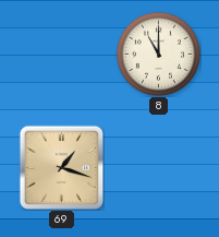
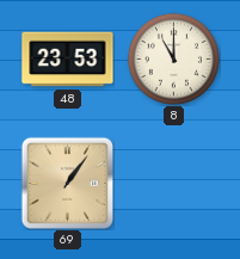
48: none -> 23:53 (68, 60)
69: 1:18 -> 1:06 (67, 183)
